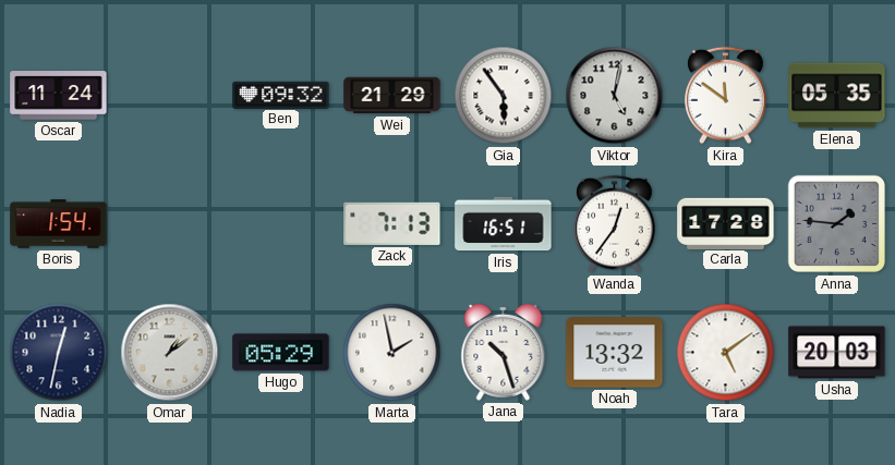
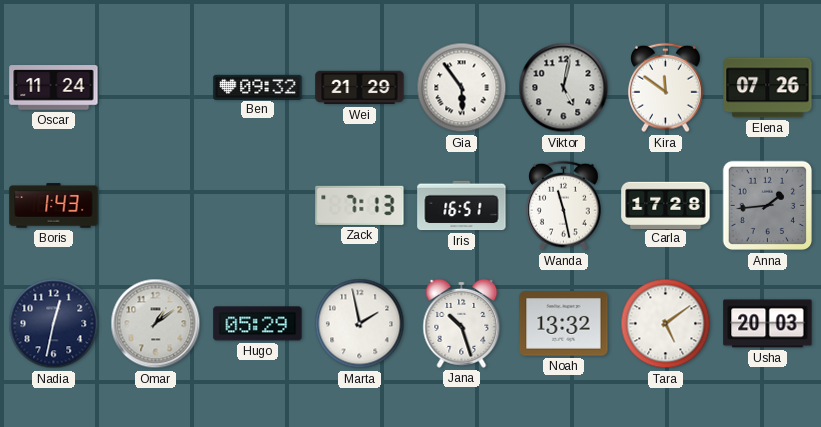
Elena: 05:35 -> 07:26 (768, 88)
Boris: 1:54 -> 1:43 (54, 206)
Wanda: 12:36 -> 11:28 (564, 206)
Anna: 1:46 -> 1:44 (768, 206)
